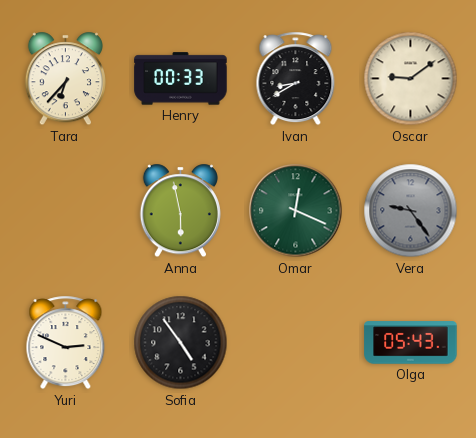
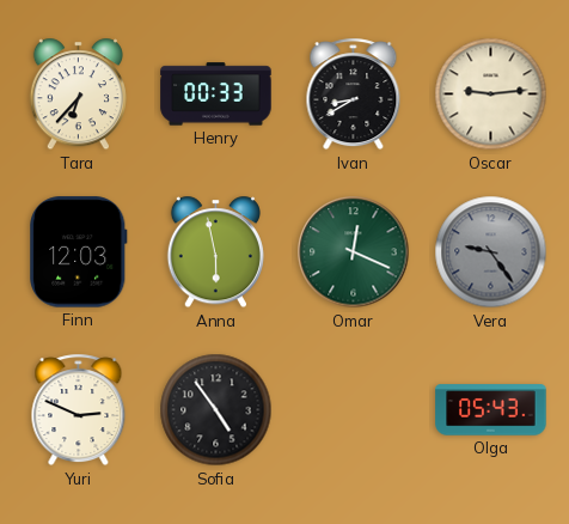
Oscar: 9:09 -> 9:14 (491, 95)
Finn: none -> 12:03 (79, 252)
